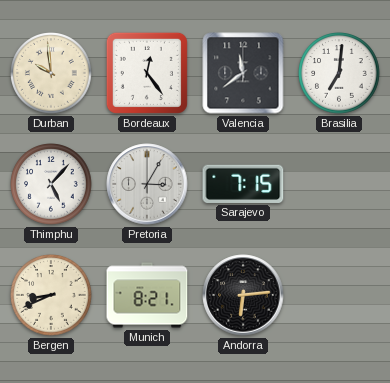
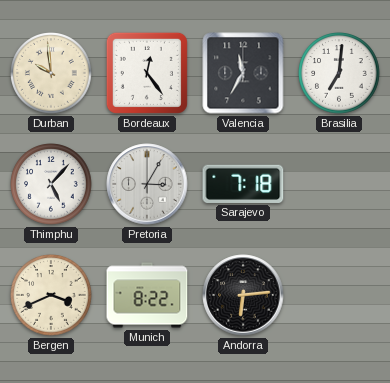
Valencia: 11:39 -> 11:35 (243, 73)
Sarajevo: 7:15 -> 7:18 (243, 184)
Bergen: 8:41 -> 3:41 (51, 295)
Munich: 8:21 -> 8:22 (147, 295)
